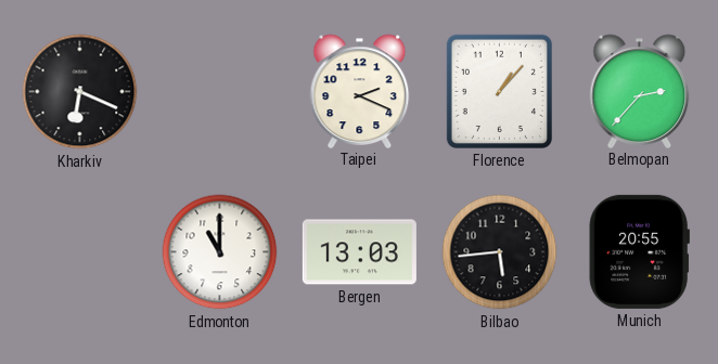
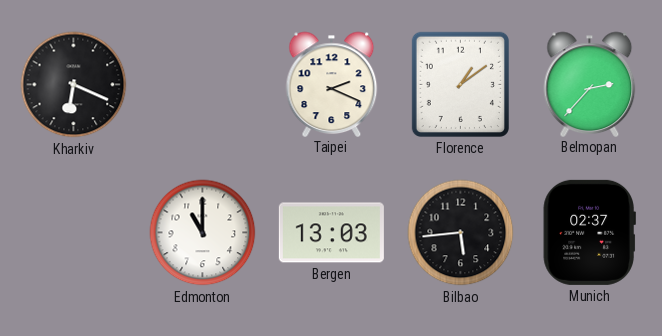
Florence: 1:07 -> 1:09 (460, 84)
Munich: 20:55 -> 02:37 (589, 232)
